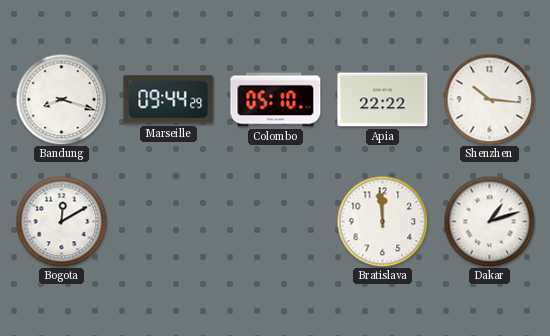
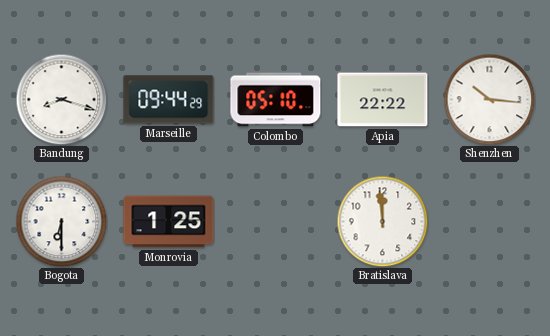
Bogota: 12:10 -> 6:30 (61, 221)
Monrovia: none -> 1:25 (169, 222)
Dakar: 1:12 -> none (489, 221)
